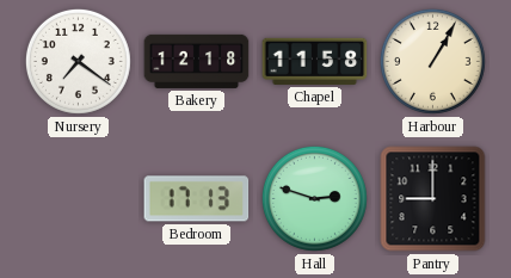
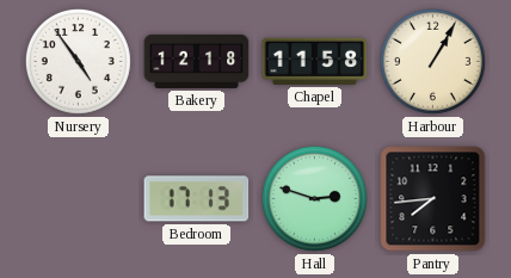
Nursery: 7:21 -> 4:54 (78, 61)
Pantry: 9:00 -> 7:44 (433, 199)
